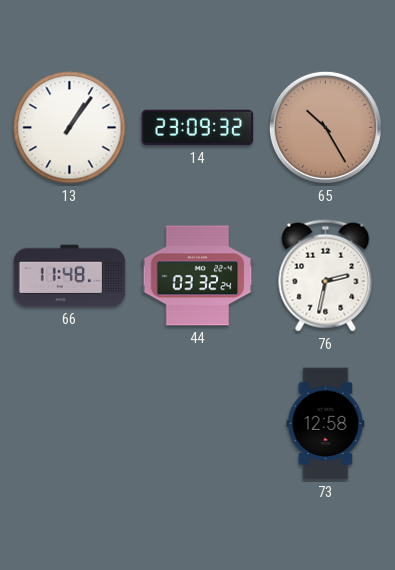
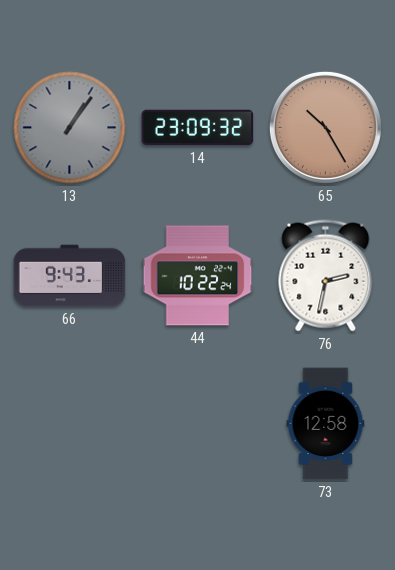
13 dial: white -> grey (70, 128)
66: 11:48 -> 9:43 (70, 276)
44: 03:32 -> 10:22 (198, 276)
